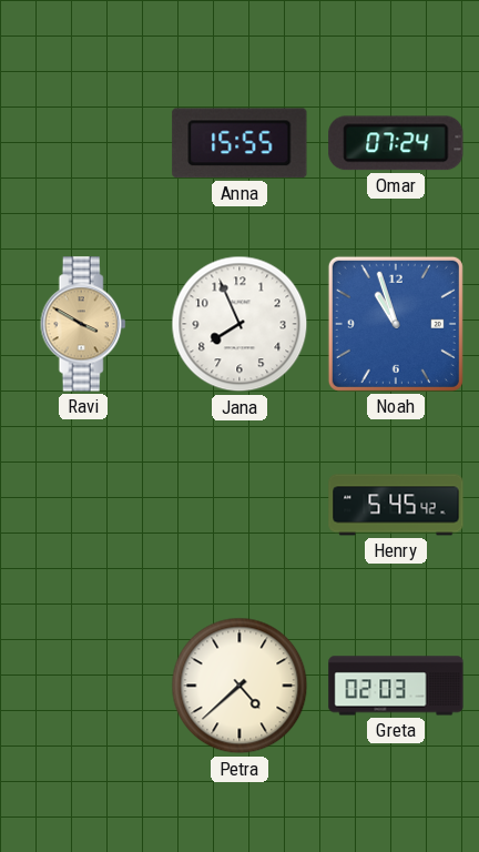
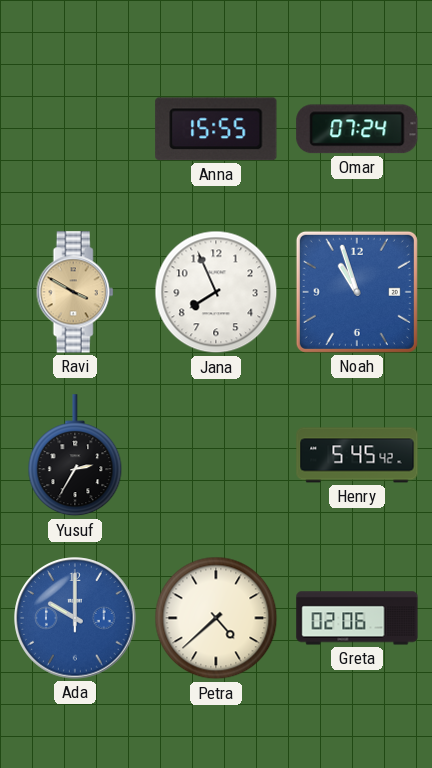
Yusuf: none -> 2:35 (75, 456)
Ada: none -> 10:00 (75, 618)
Greta: 02:03 -> 02:06 (357, 618)
